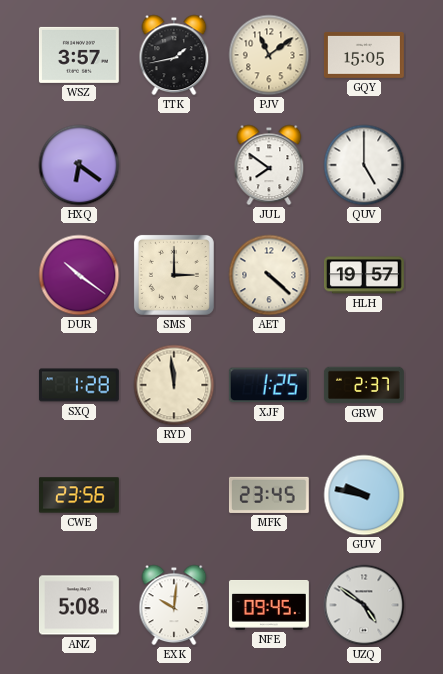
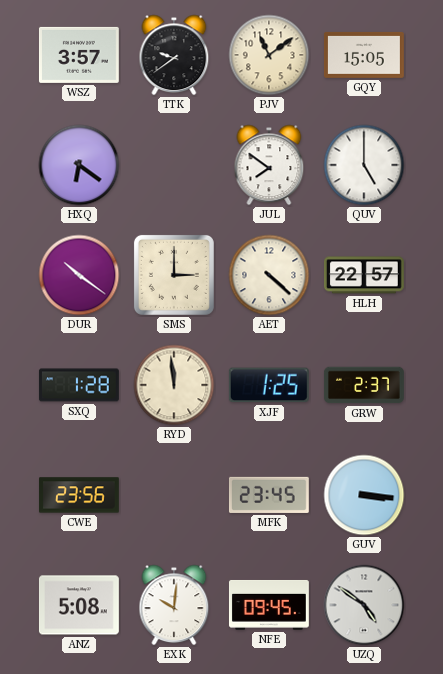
TTK: 1:43 -> 9:39 (174, 55)
HLH: 19:57 -> 22:57 (364, 275)
GUV: 9:47 -> 3:16 (364, 495)
